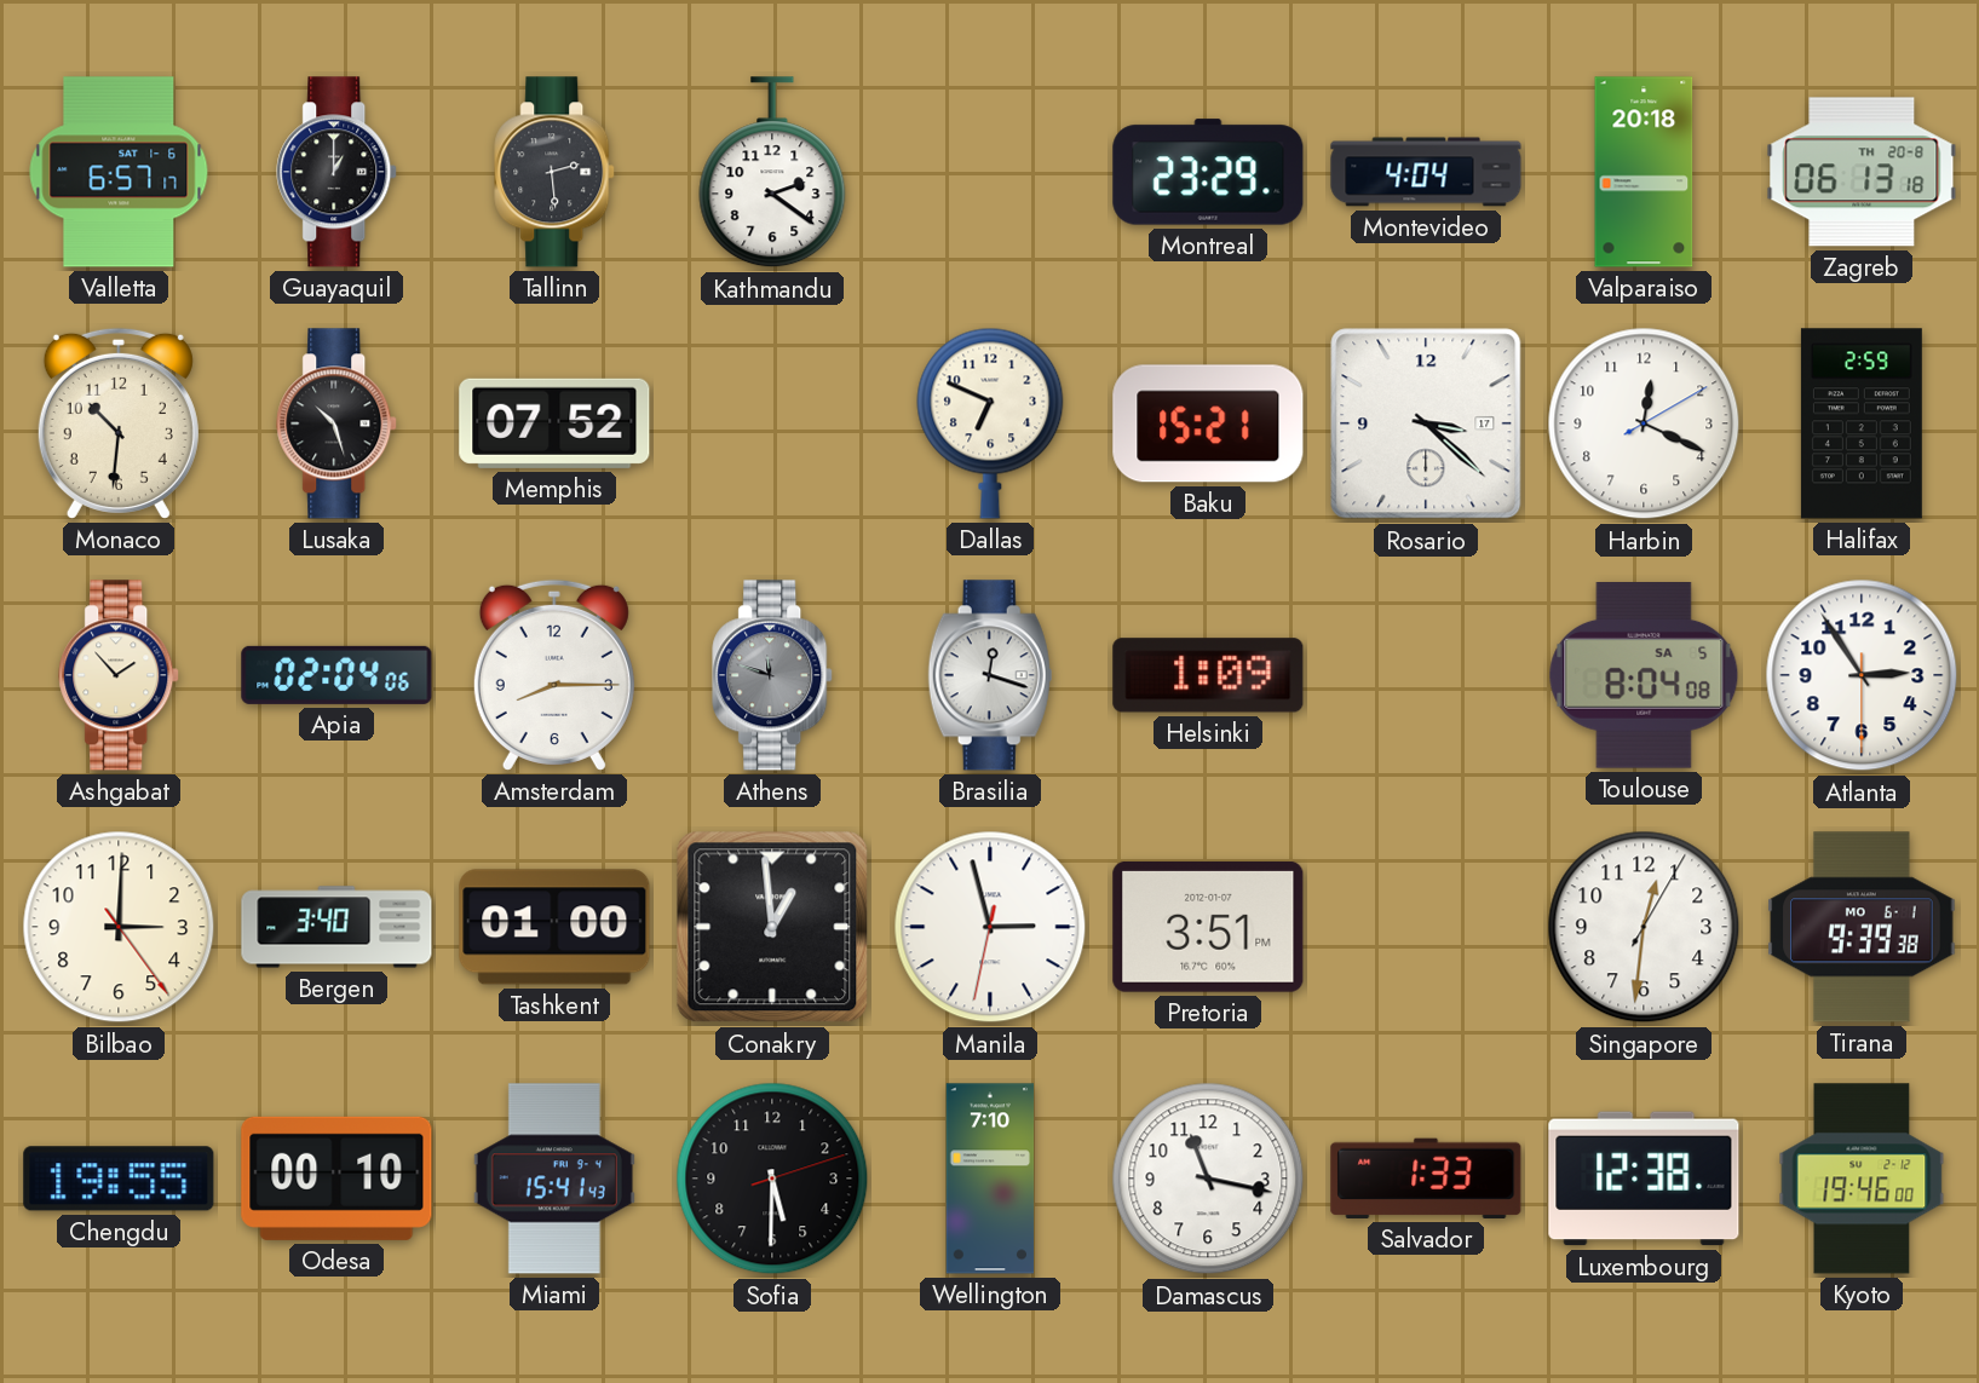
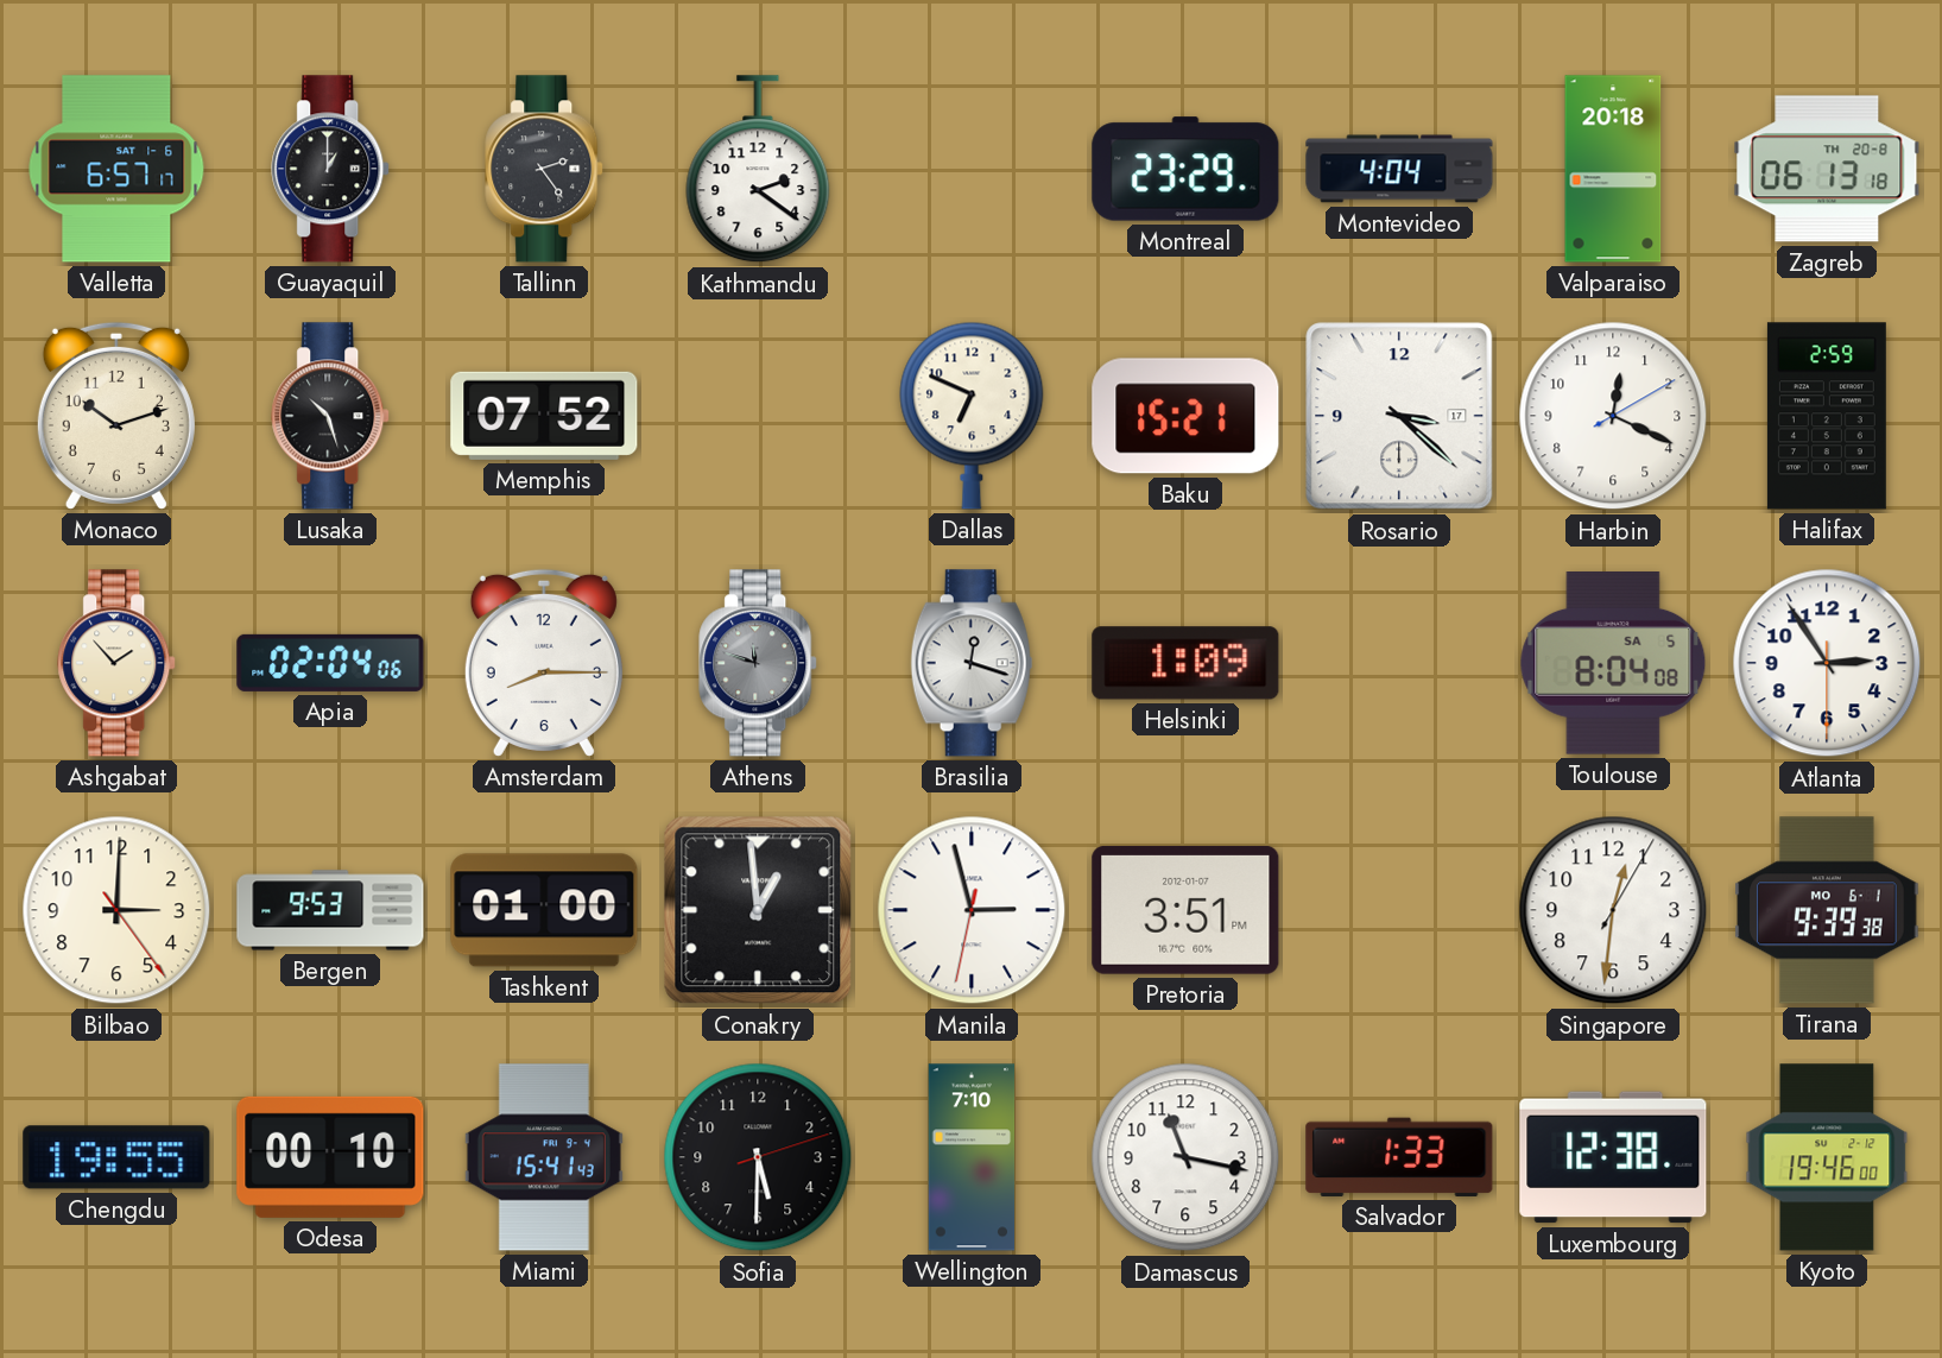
Tallinn: 2:29 -> 2:24 (545, 169)
Monaco: 10:31 -> 10:12 (116, 416)
Bergen: 3:40 -> 9:53 (330, 910)
